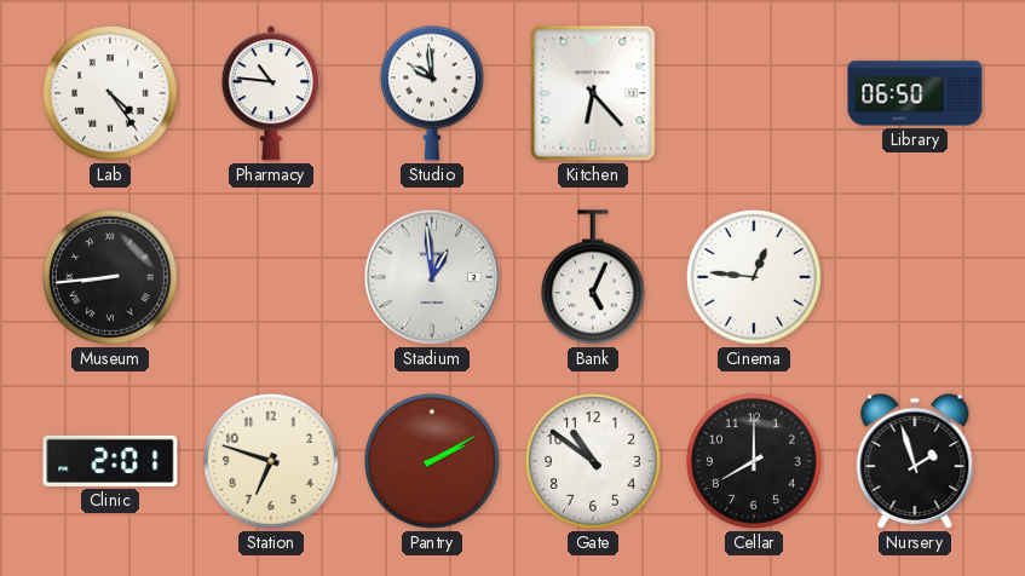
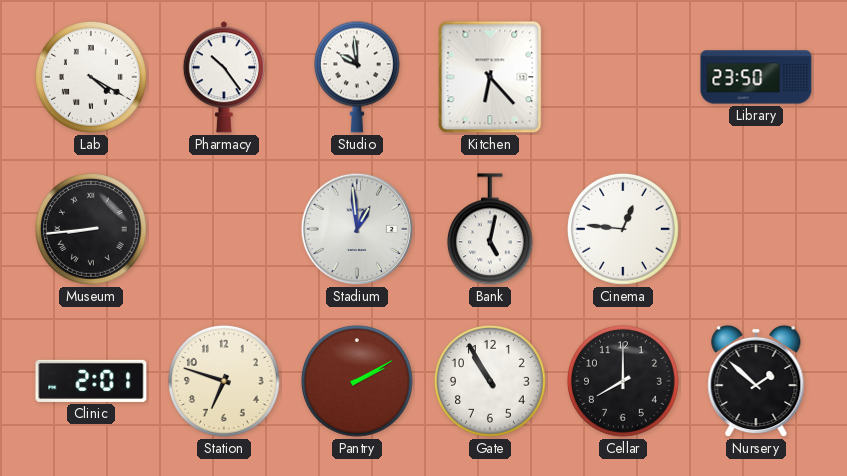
Lab: 4:24 -> 4:20 (92, 78)
Pharmacy: 10:46 -> 10:24 (224, 77)
Library: 06:50 -> 23:50 (756, 77)
Bank: 5:04 -> 5:02 (490, 230)
Gate: 10:51 -> 10:55 (491, 382)
Nursery: 1:57 -> 1:52 (756, 381)
